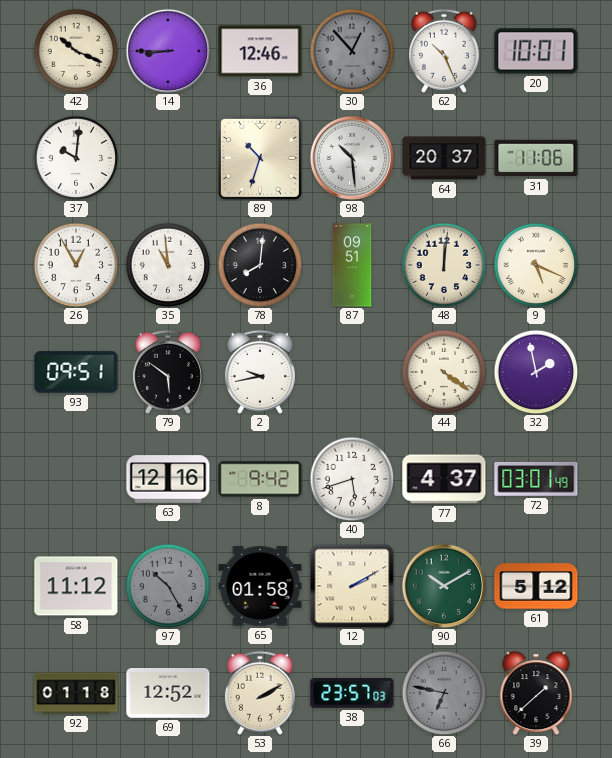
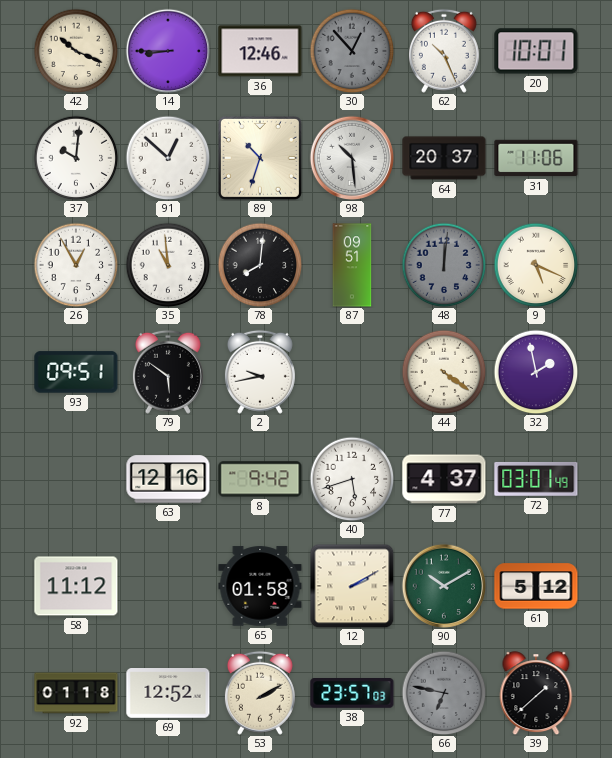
91: none -> 12:52 (168, 158)
48 dial: cream -> grey (444, 265)
97: 10:25 -> none (168, 586)
